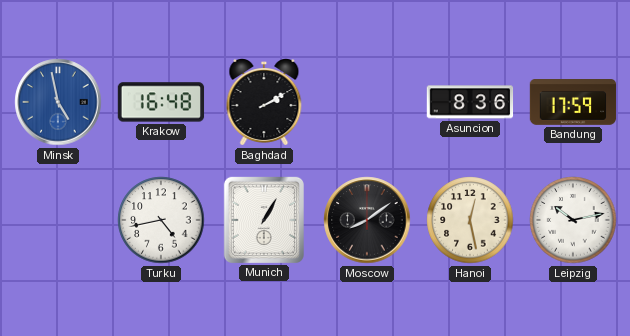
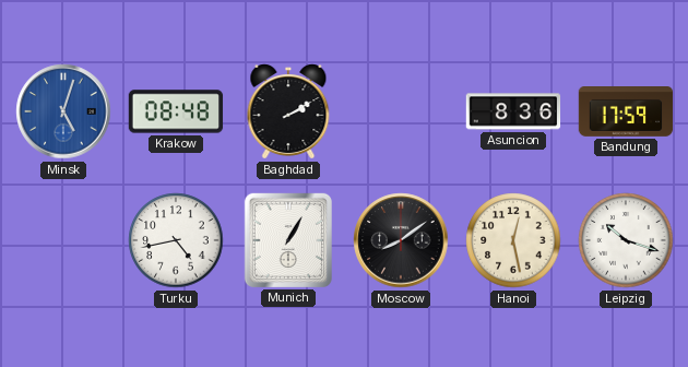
Minsk: 4:58 -> 5:03 (63, 111)
Krakow: 16:48 -> 08:48 (176, 111)
Leipzig: 10:13 -> 10:18 (626, 240)
